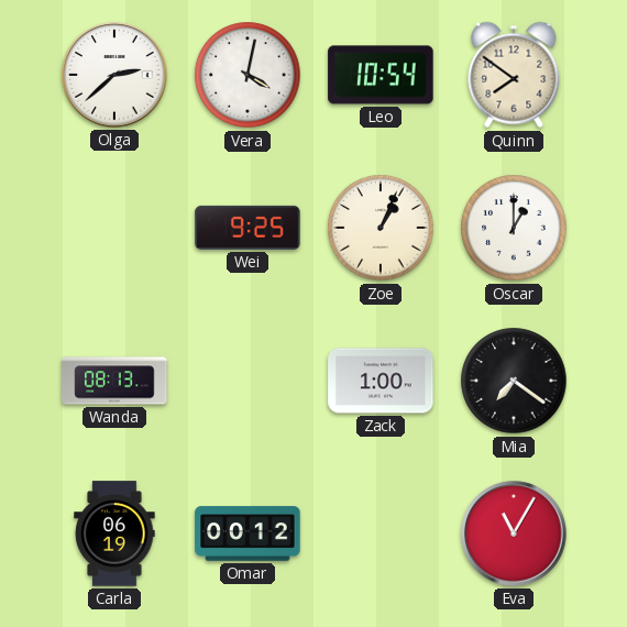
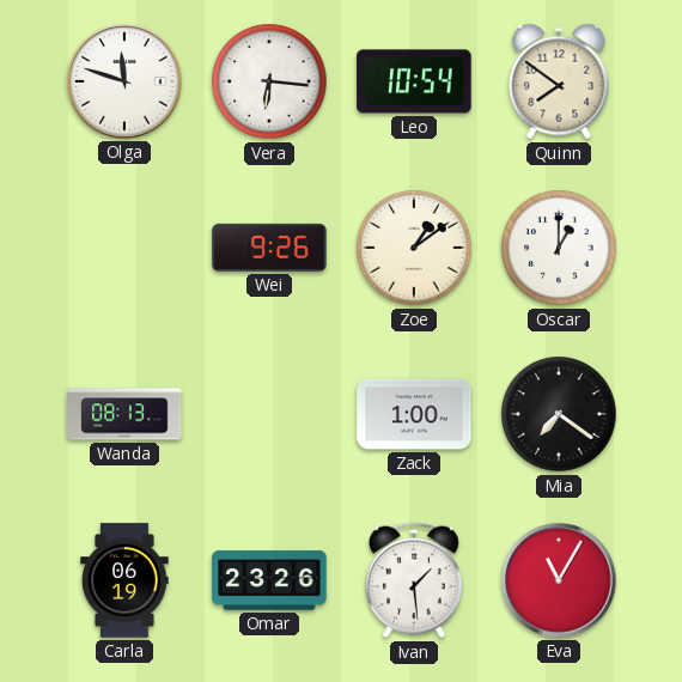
Olga: 2:38 -> 11:48 (124, 81)
Vera: 4:02 -> 6:16 (269, 81)
Wei: 9:25 -> 9:26 (269, 248)
Zoe: 1:04 -> 1:09 (414, 248)
Omar: 00:12 -> 23:26 (269, 580)
Ivan: none -> 1:29 (414, 580)
